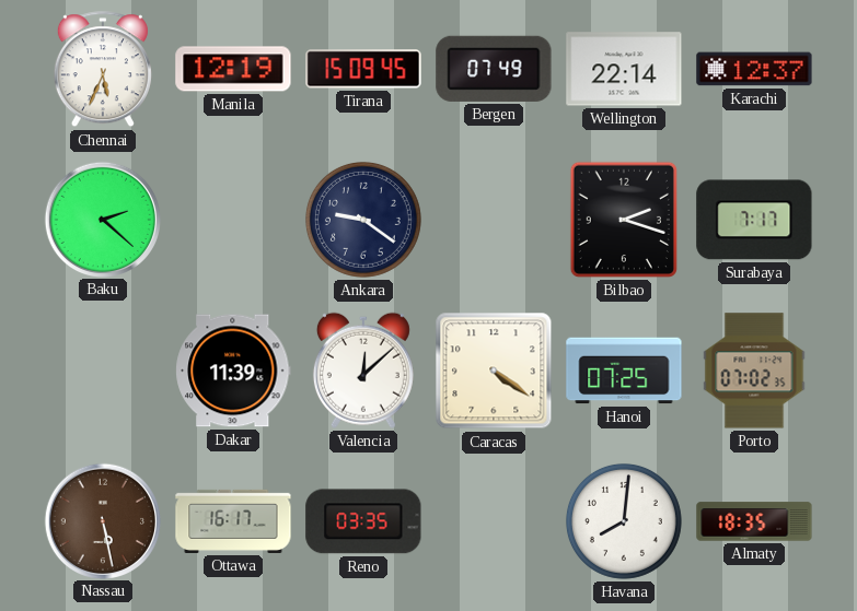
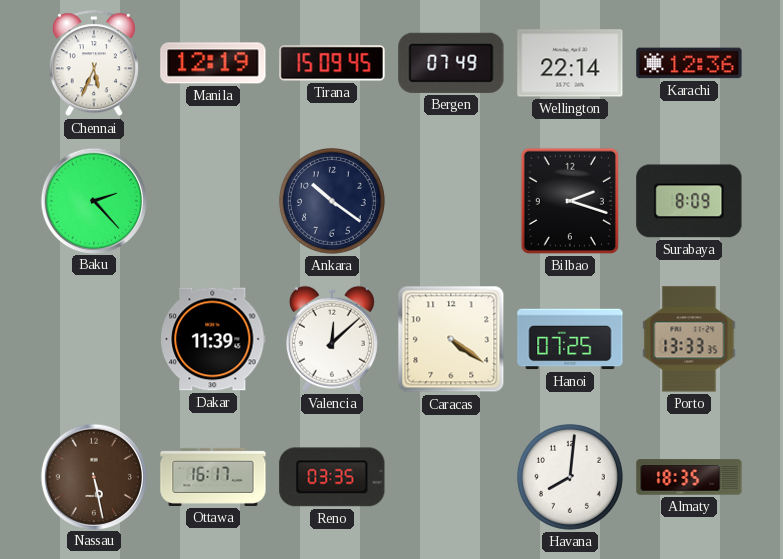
Karachi: 12:37 -> 12:36 (689, 63)
Baku: 2:22 -> 2:23 (93, 200)
Ankara: 9:21 -> 10:21 (332, 201)
Surabaya: 7:17 -> 8:09 (689, 201)
Porto: 07:02 -> 13:33 (689, 339)
